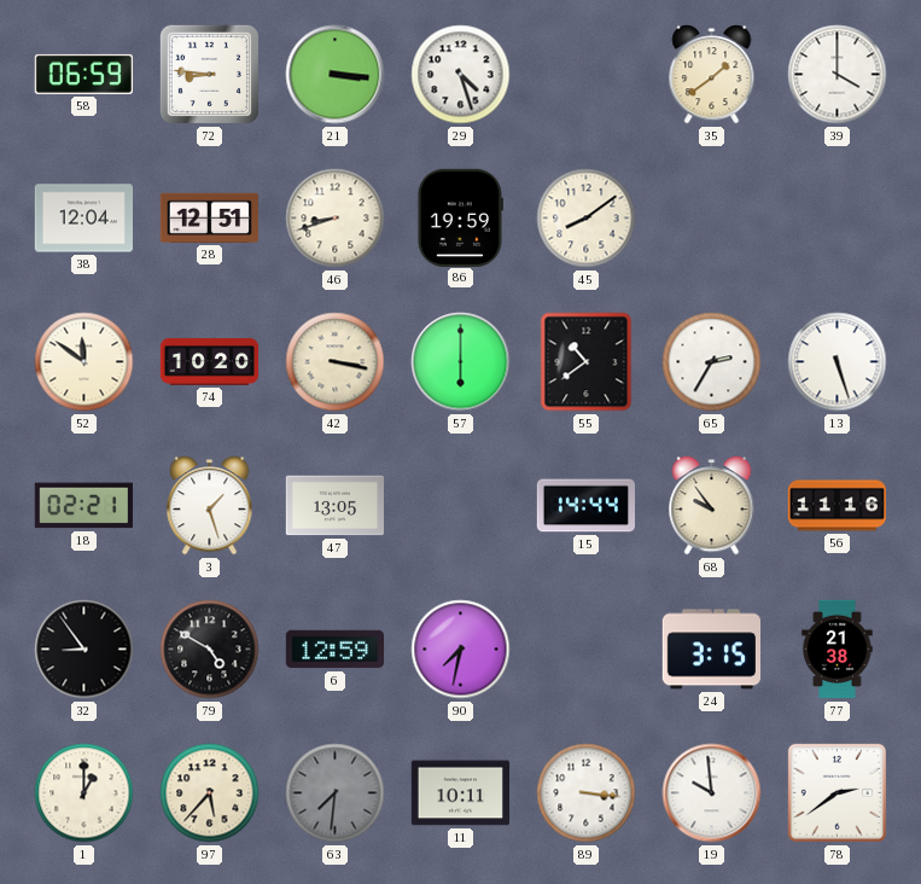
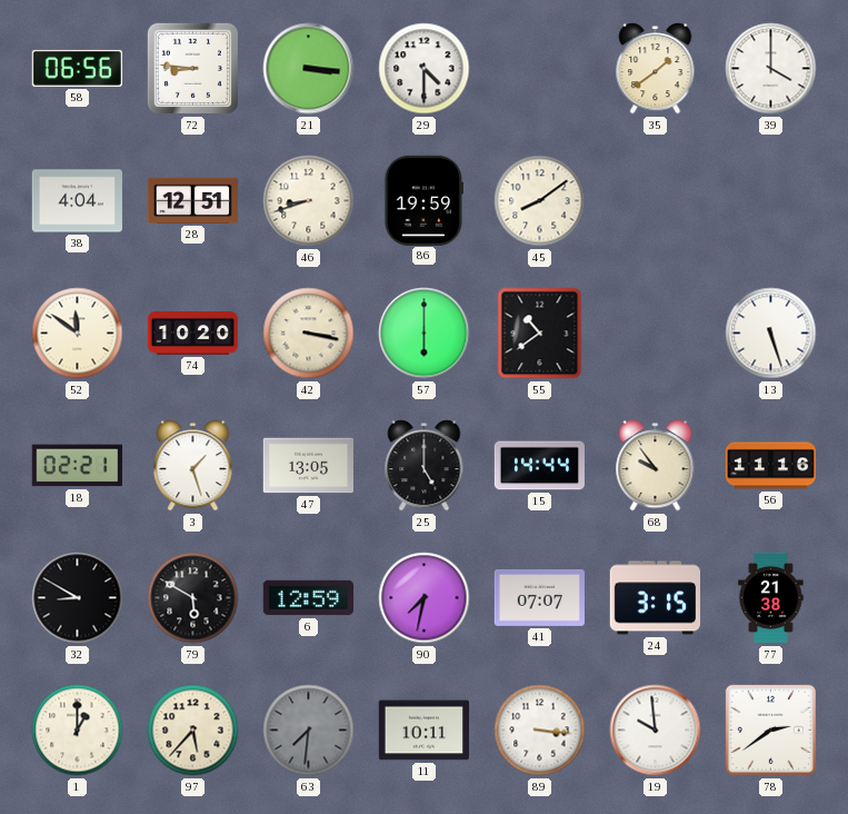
58: 06:59 -> 06:56 (77, 68)
29: 4:27 -> 4:30 (425, 69)
38: 12:04 -> 4:04 (77, 201)
65: 2:35 -> none (712, 362)
25: none -> 5:00 (425, 466)
32: 8:54 -> 8:50 (78, 598)
79: 4:50 -> 5:50 (193, 598)
41: none -> 07:07 (539, 597)
